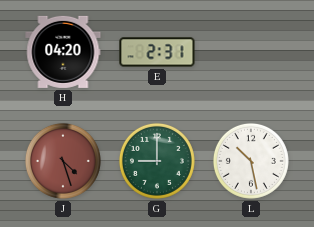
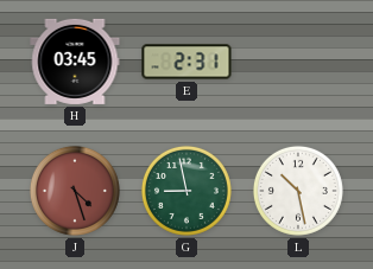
H: 04:20 -> 03:45 (75, 62)
G: 9:00 -> 8:58 (186, 191)
